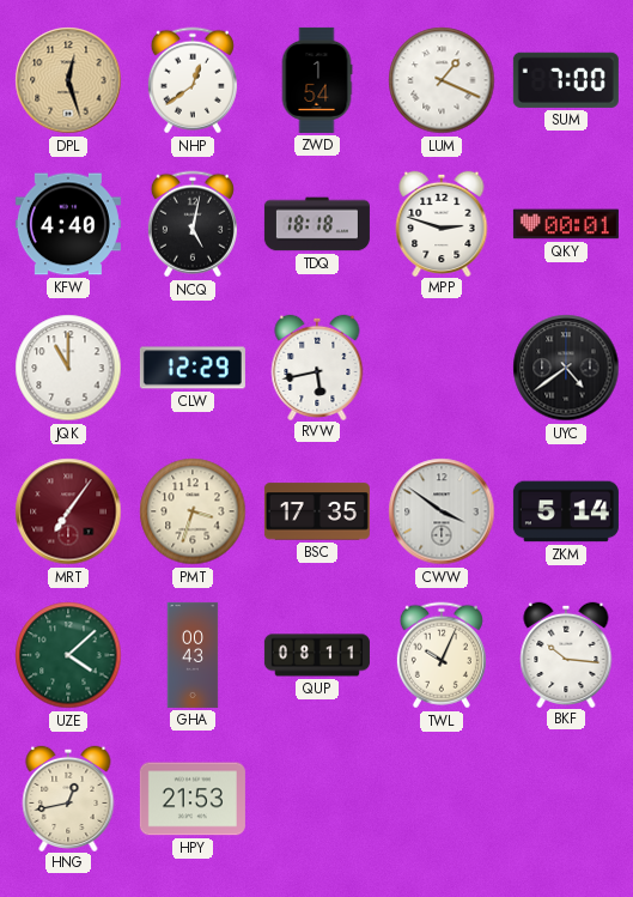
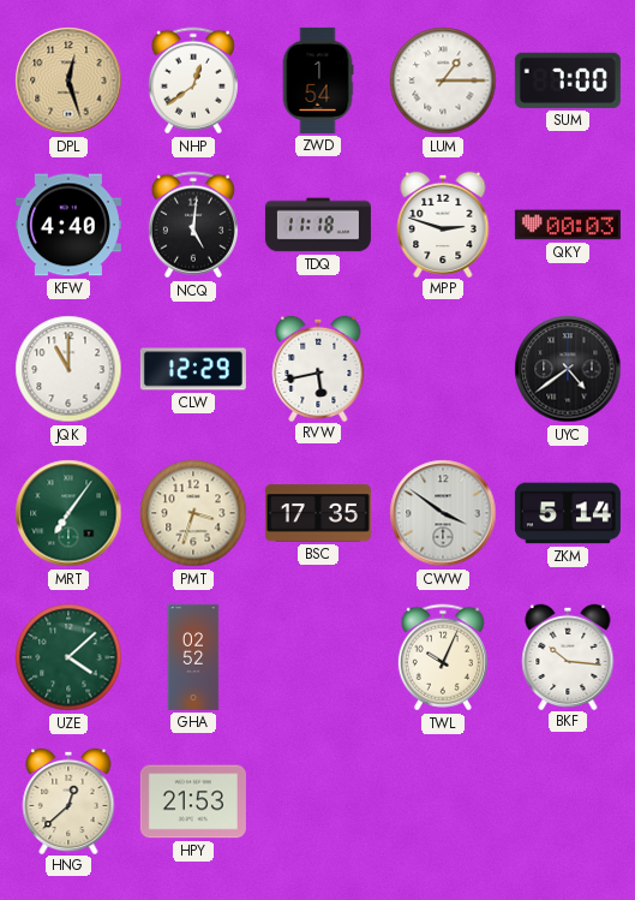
LUM: 1:19 -> 1:15 (443, 81)
NCQ: 5:02 -> 5:01 (193, 225)
TDQ: 18:18 -> 11:18 (318, 225)
QKY: 00:01 -> 00:03 (568, 225)
MRT dial: burgundy -> green (68, 513)
GHA: 00:43 -> 02:52 (193, 657)
QUP: 08:11 -> none (317, 655)
HNG: 12:43 -> 12:38 (68, 800)
